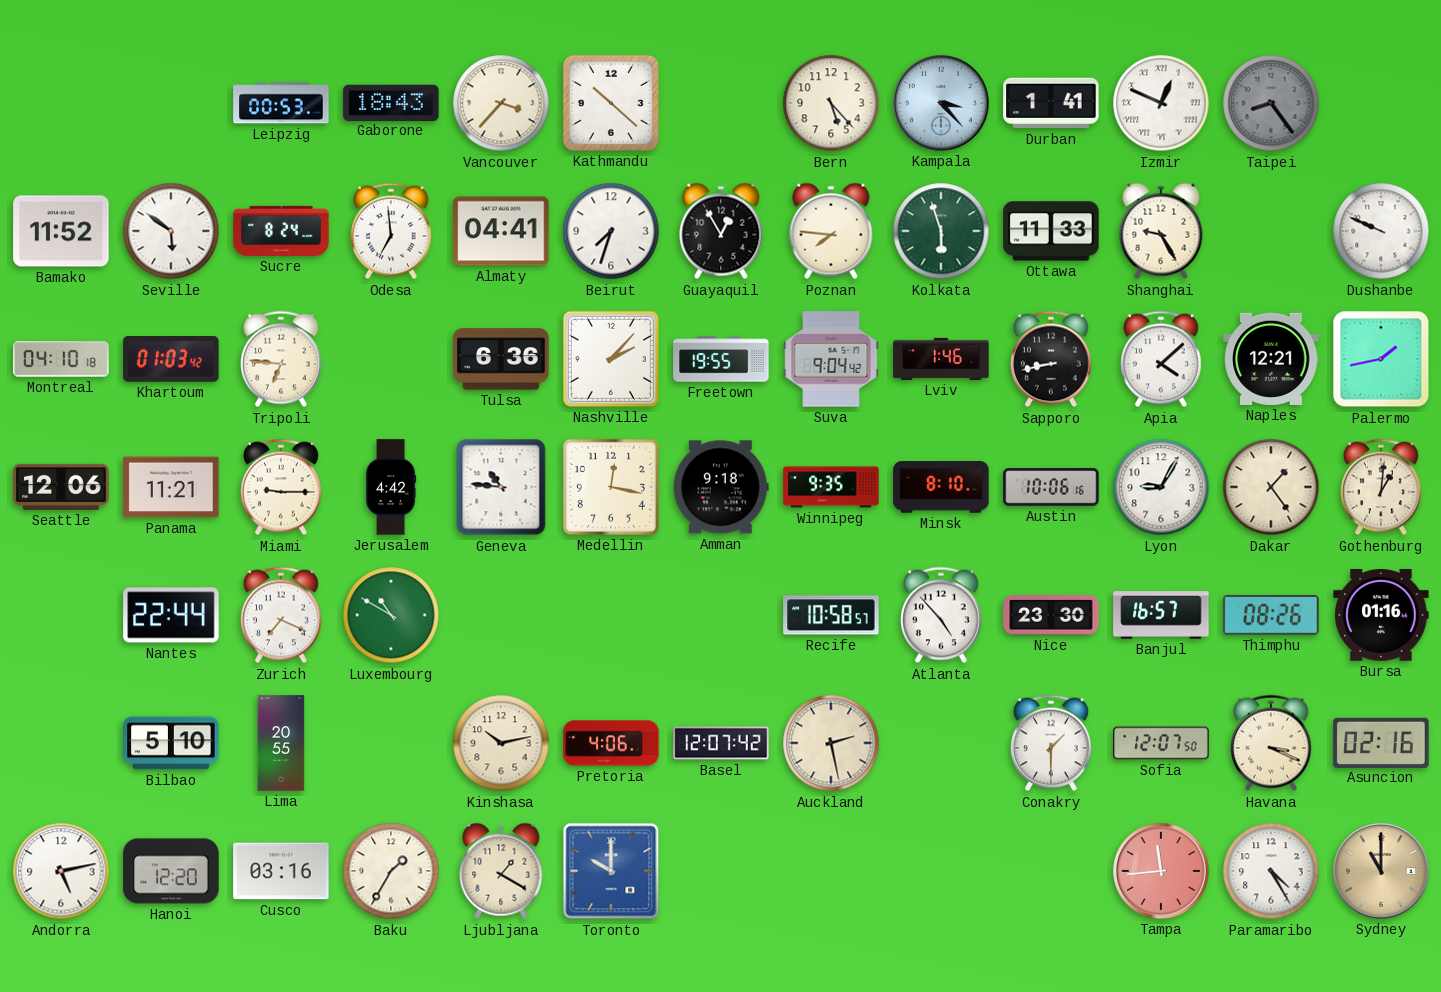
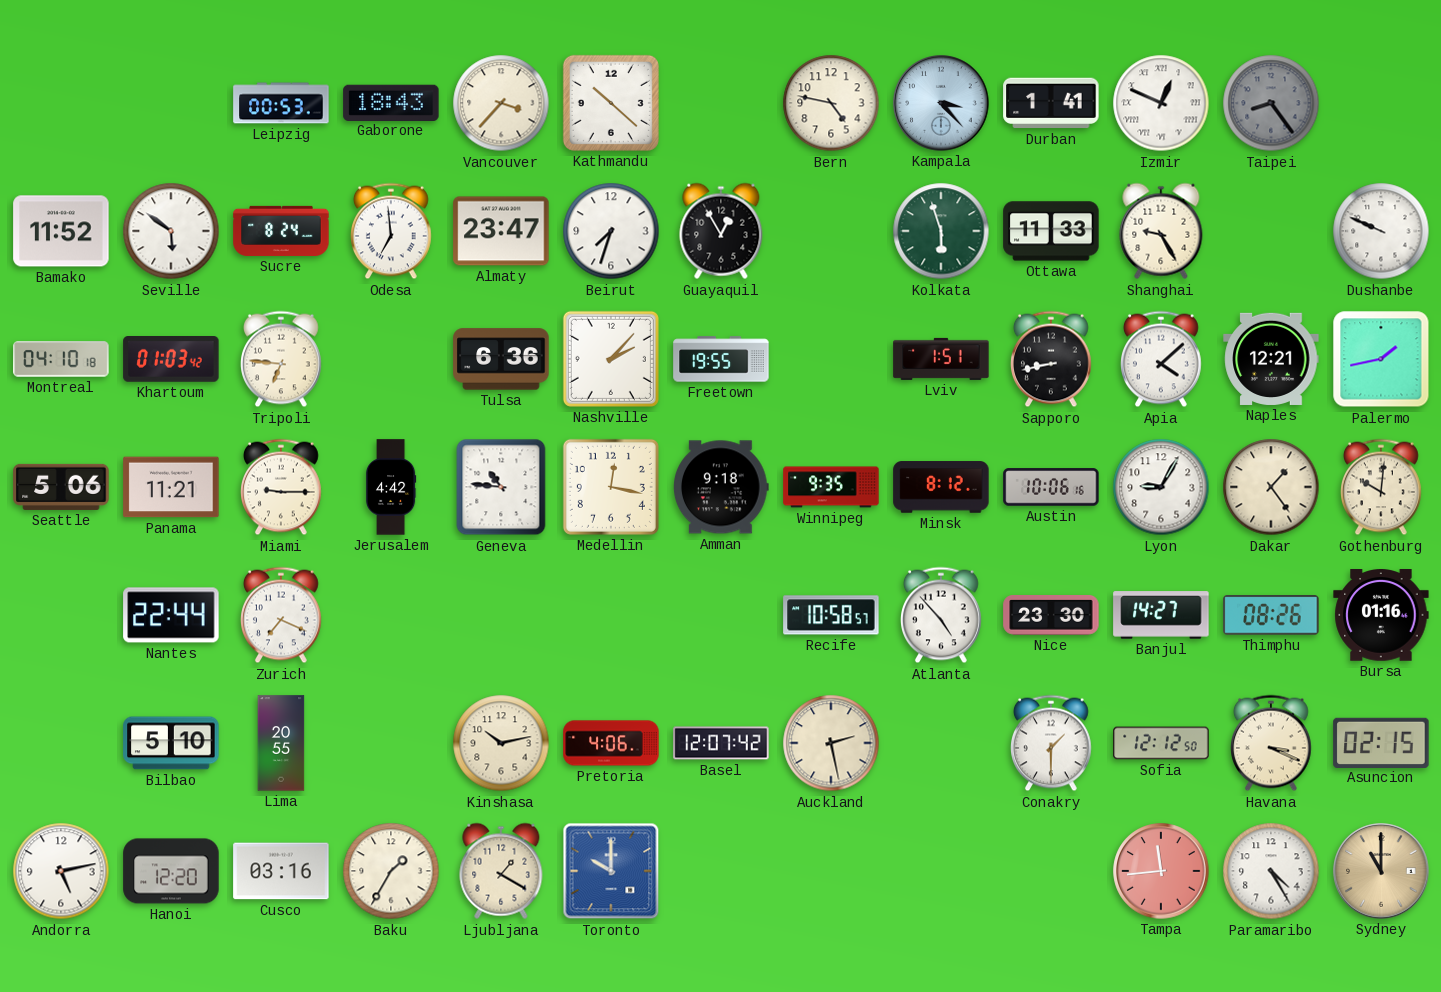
Bern: 5:23 -> 4:47 (831, 103)
Almaty: 04:41 -> 23:47 (501, 231)
Poznan: 7:46 -> none (831, 231)
Suva: 9:04 -> none (831, 359)
Lviv: 1:46 -> 1:51 (941, 359)
Seattle: 12:06 -> 5:06 (61, 487)
Minsk: 8:10 -> 8:12 (941, 487)
Gothenburg: 1:01 -> 10:01 (1382, 487)
Luxembourg: 10:50 -> none (391, 615)
Banjul: 16:57 -> 14:27 (1161, 615)
Sofia: 12:07 -> 12:12 (1161, 743)
Asuncion: 02:16 -> 02:15 (1381, 742)
